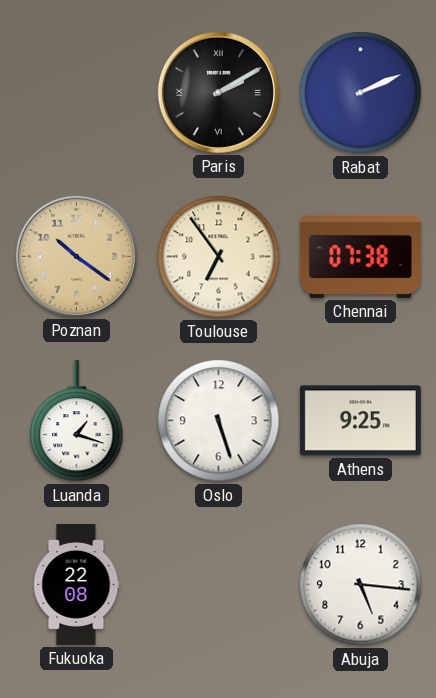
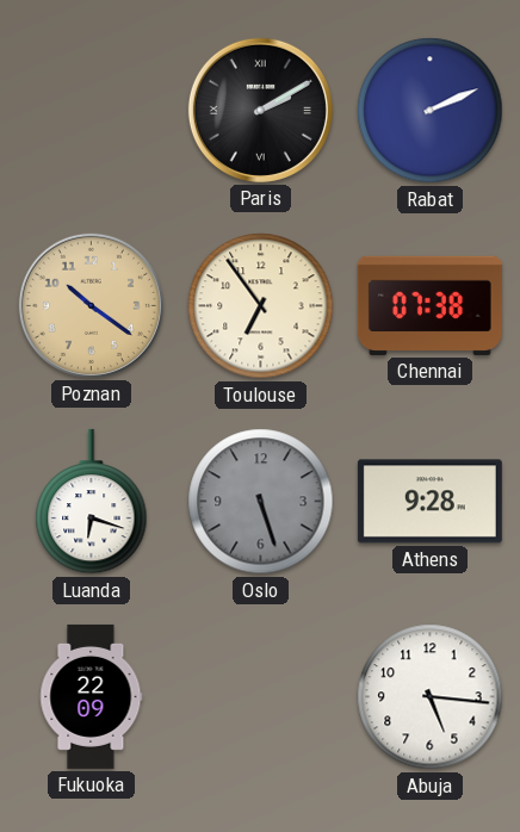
Luanda: 1:18 -> 6:18 (92, 502)
Oslo dial: white -> grey (261, 502)
Athens: 9:25 -> 9:28 (429, 502)
Fukuoka: 22:08 -> 22:09 (92, 696)
